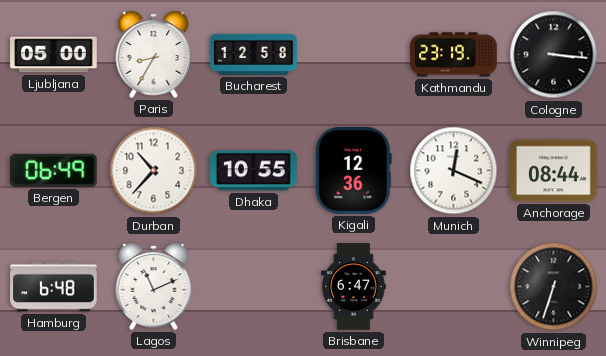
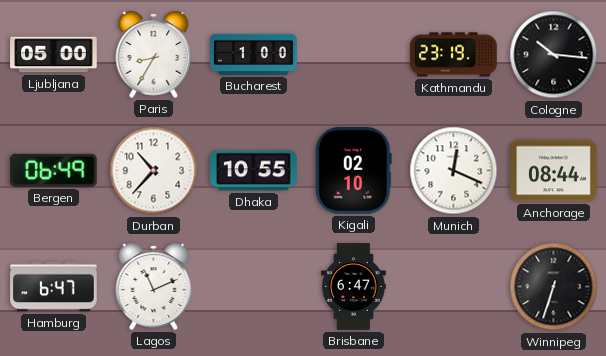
Bucharest: 12:58 -> 1:00 (254, 54)
Cologne: 3:16 -> 10:16 (554, 55)
Kigali: 12:36 -> 02:10 (353, 171)
Hamburg: 6:48 -> 6:47 (54, 287)
